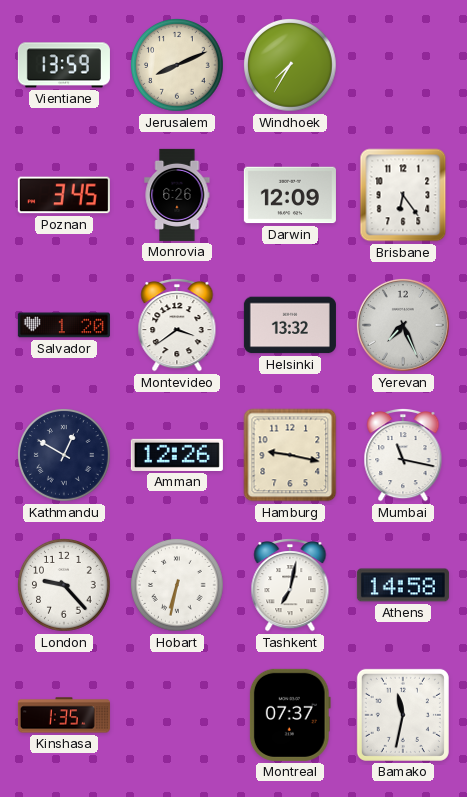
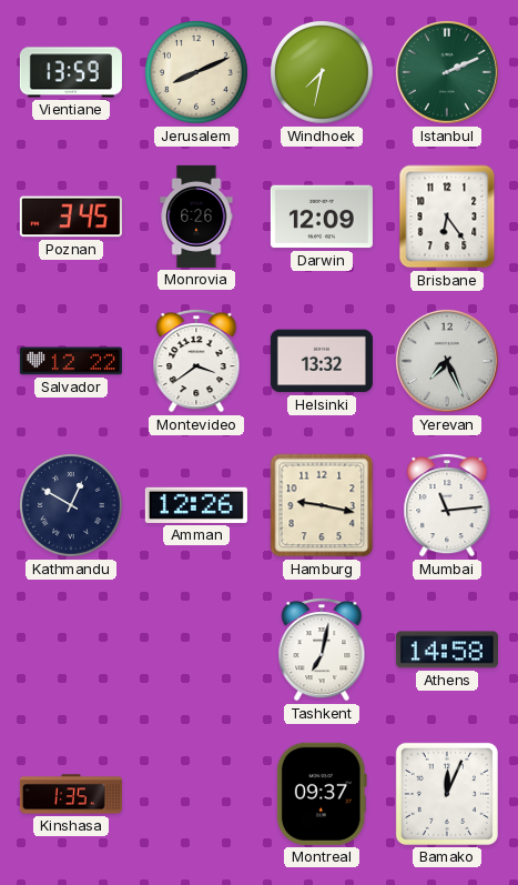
Windhoek: 7:35 -> 7:32 (323, 73)
Istanbul: none -> 2:11 (447, 72)
Salvador: 1:20 -> 12:22 (71, 361)
Mumbai: 11:17 -> 11:14 (447, 506)
London: 9:23 -> none (65, 586)
Hobart: 6:32 -> none (178, 586)
Montreal: 07:37 -> 09:37 (322, 794)
Bamako: 11:32 -> 12:04 (447, 794)
